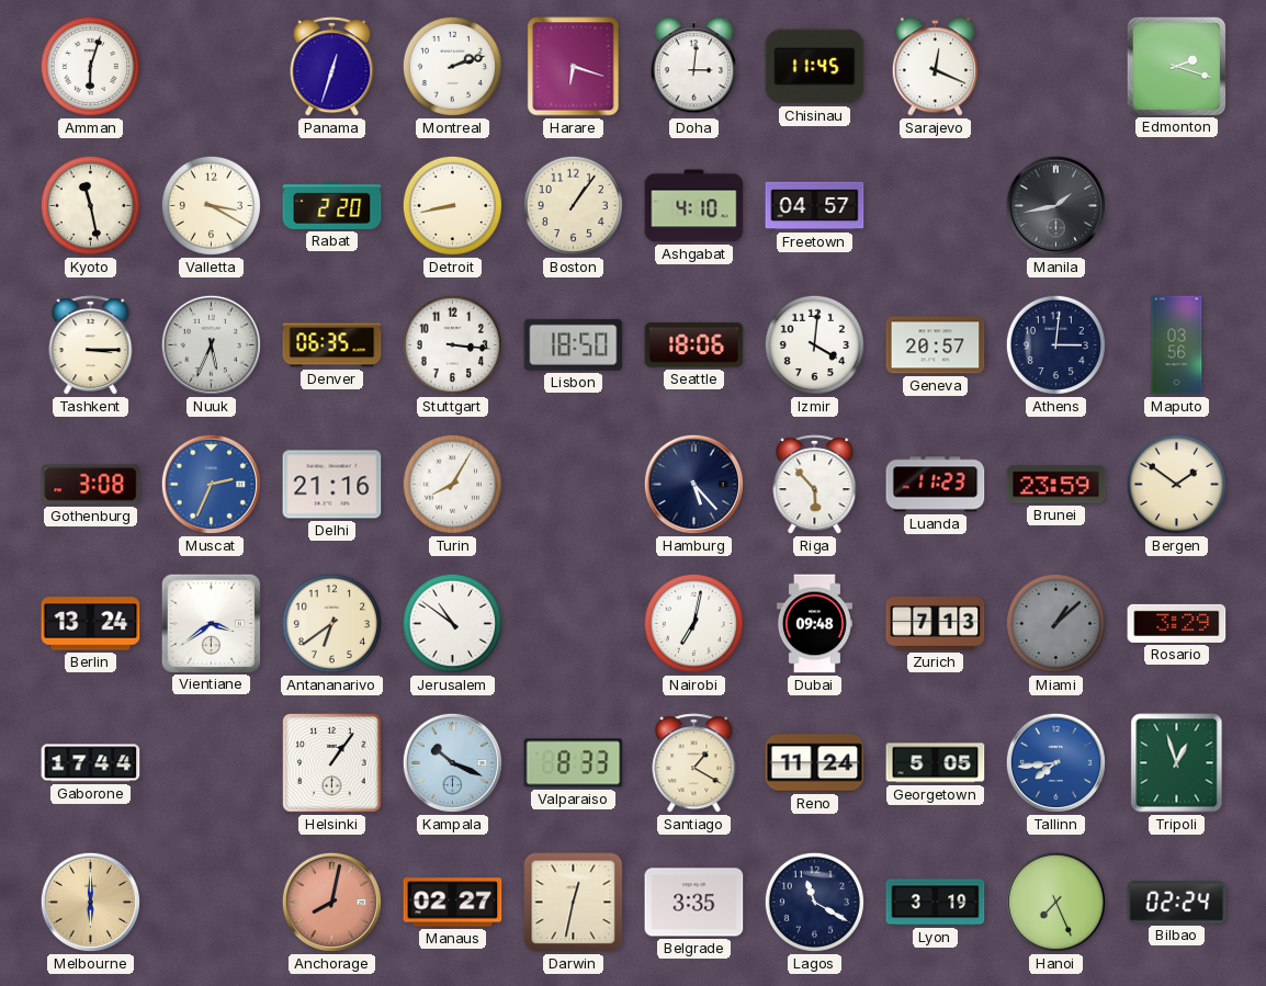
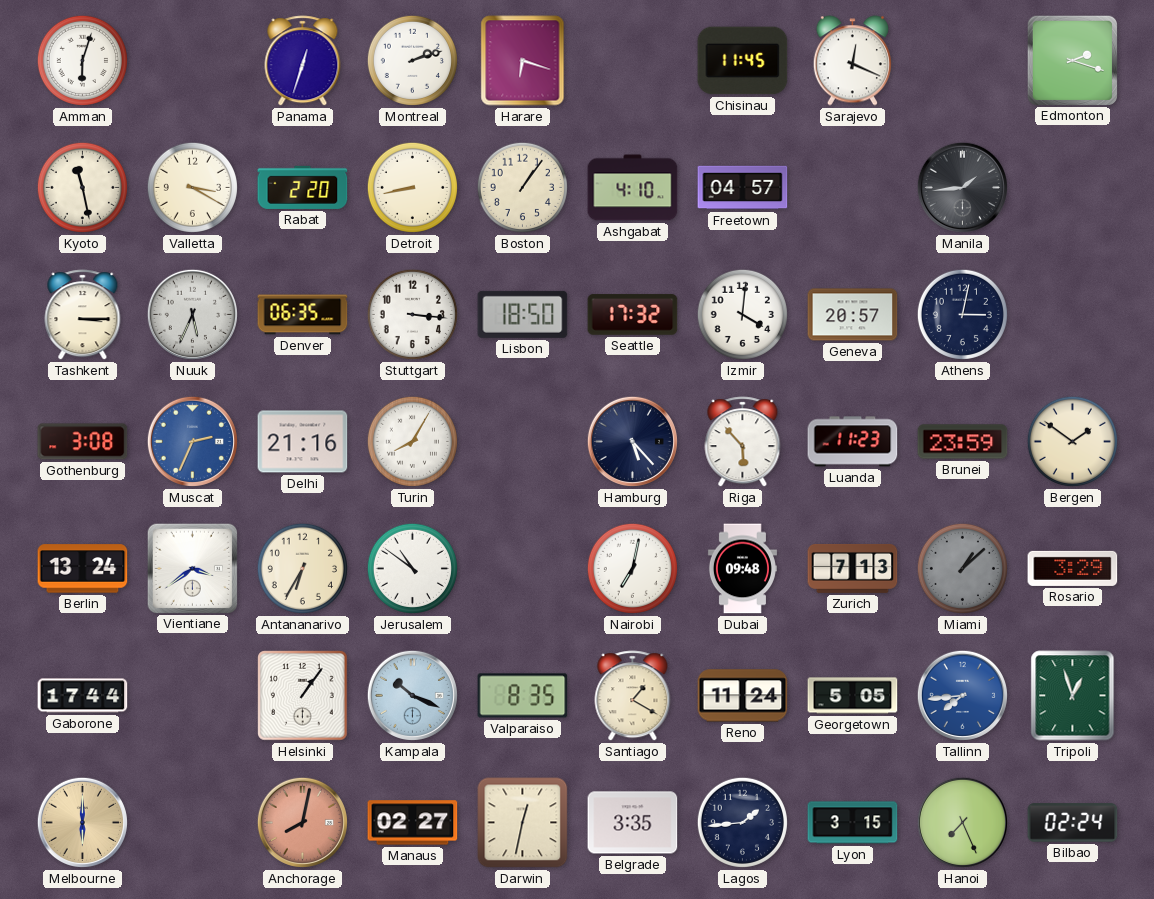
Doha: 3:01 -> none (693, 67)
Manila: 1:43 -> 1:44 (962, 187)
Seattle: 18:06 -> 17:32 (633, 315)
Athens: 3:01 -> 3:02 (962, 314)
Maputo: 03:56 -> none (1177, 345)
Antananarivo: 6:39 -> 6:35 (302, 568)
Valparaiso: 8:33 -> 8:35 (523, 696)
Lagos: 11:20 -> 1:44 (742, 822)
Lyon: 3:19 -> 3:15 (853, 823)
